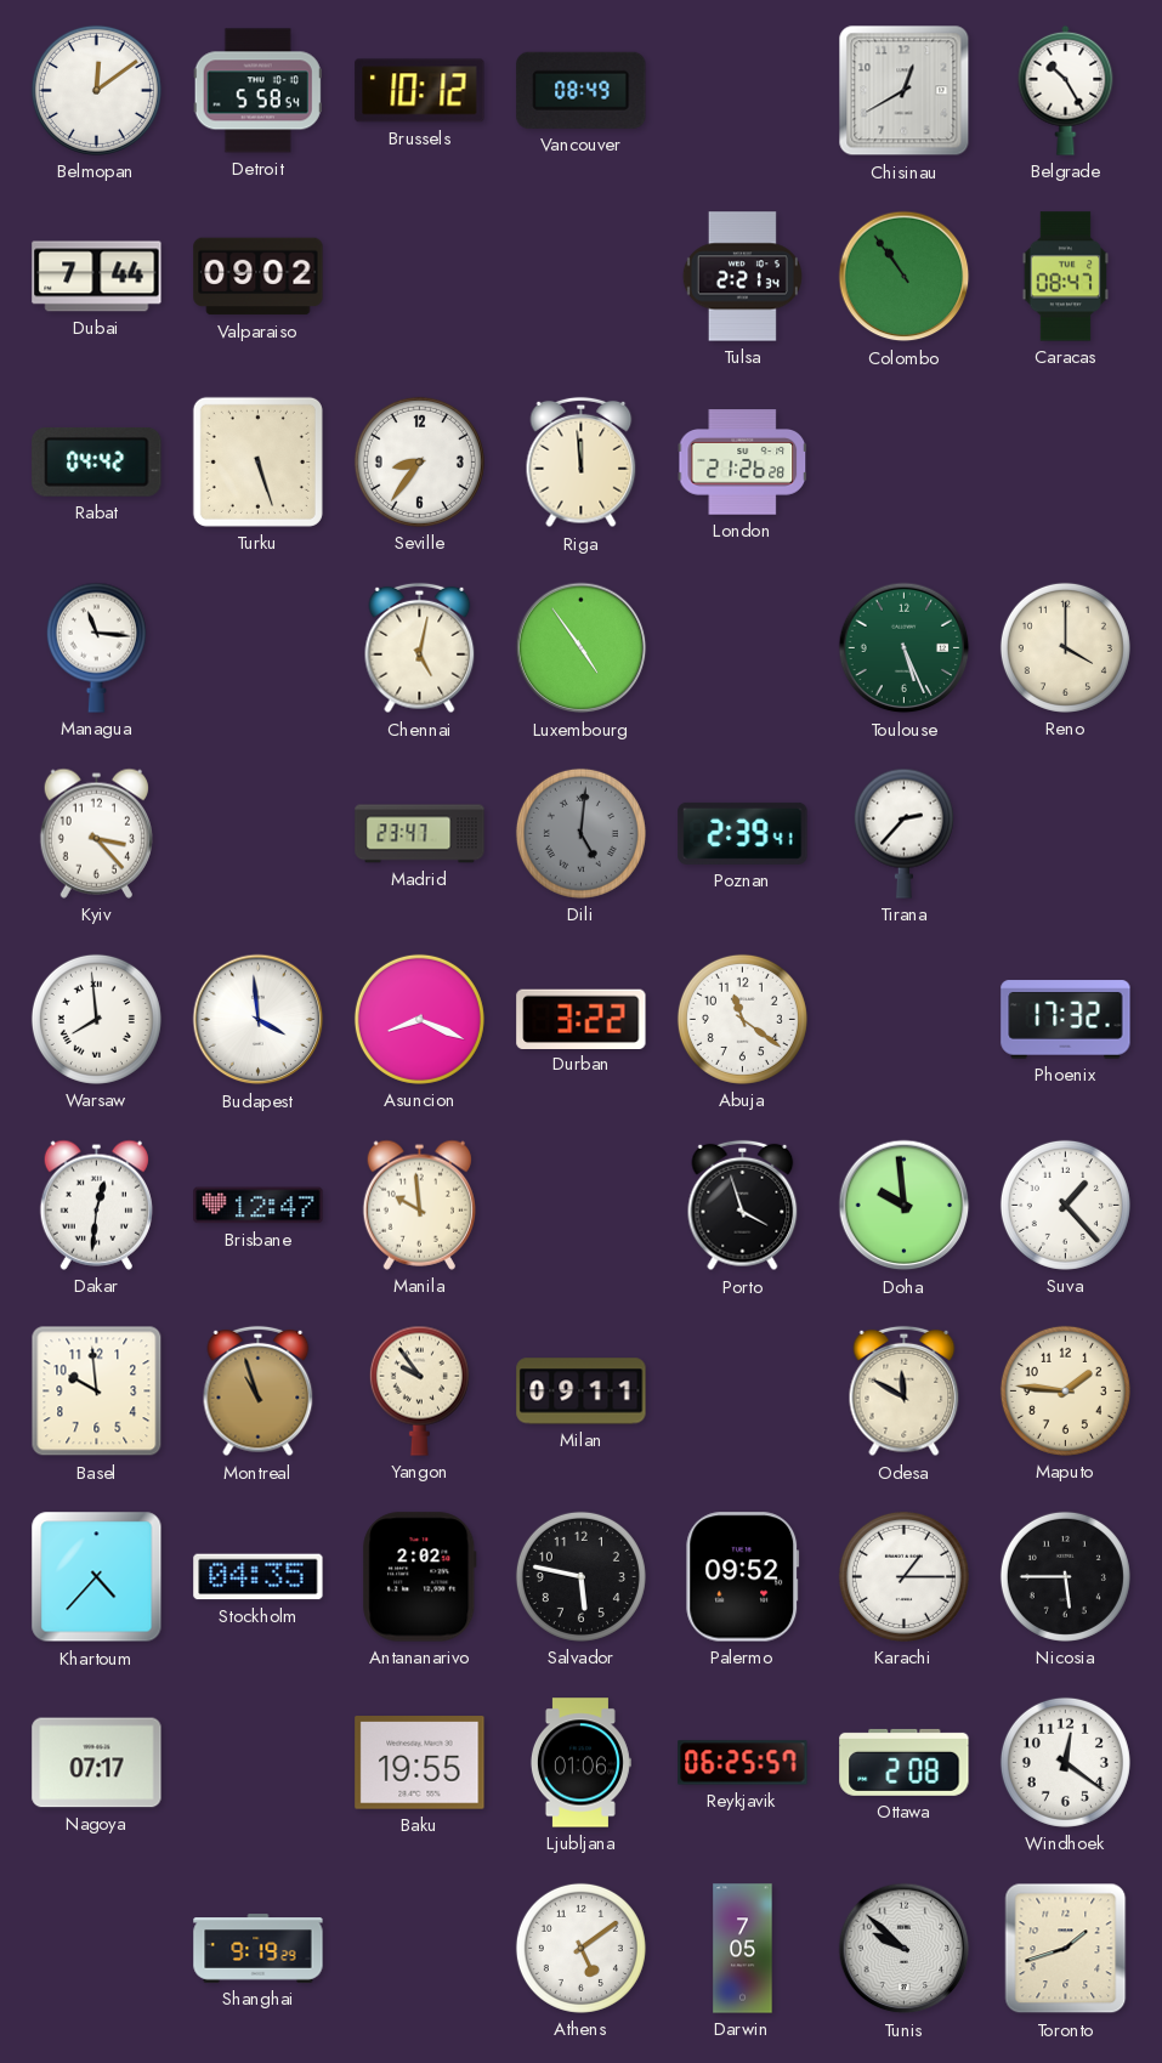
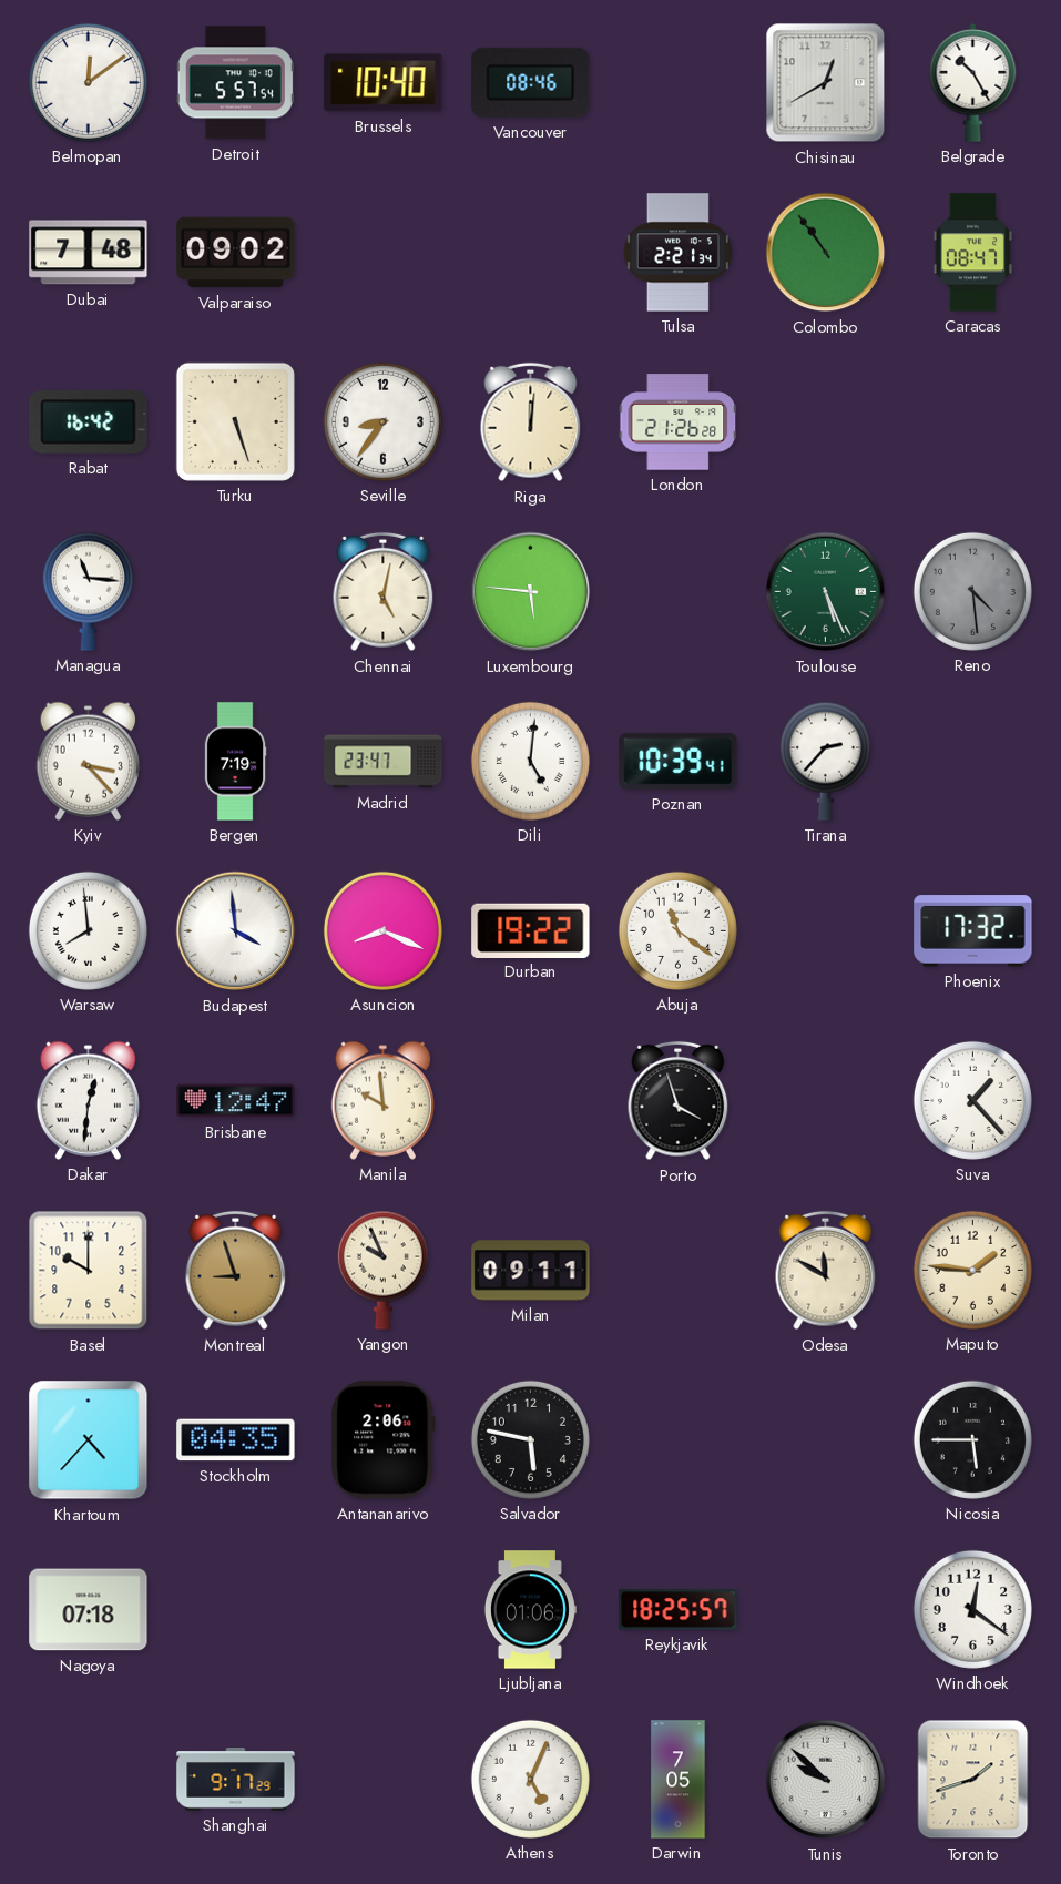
Detroit: 5:58 -> 5:57 (235, 83)
Brussels: 10:12 -> 10:40 (384, 83)
Vancouver: 08:49 -> 08:46 (531, 82)
Dubai: 7:44 -> 7:48 (89, 253)
Rabat: 04:42 -> 16:42 (89, 421)
Riga: 11:59 -> 12:01 (531, 422)
Luxembourg: 4:54 -> 5:46 (531, 592)
Reno: 4:00 -> 4:29 (972, 591)
Reno dial: cream -> grey (972, 591)
Bergen: none -> 7:19 (235, 762)
Dili dial: grey -> white (530, 761)
Poznan: 2:39 -> 10:39 (679, 761)
Durban: 3:22 -> 19:22 (531, 930)
Doha: 9:59 -> none (905, 1206)
Basel: 9:59 -> 10:00 (89, 1271)
Montreal: 10:57 -> 8:57 (236, 1271)
Yangon: 9:54 -> 9:56 (382, 1270)
Antananarivo: 2:02 -> 2:06 (384, 1440)
Palermo: 09:52 -> none (743, 1577)
Karachi: 1:15 -> none (903, 1576)
Nagoya: 07:17 -> 07:18 (89, 1610)
Baku: 19:55 -> none (420, 1763)
Reykjavik: 06:25 -> 18:25 (679, 1610)
Ottawa: 2:08 -> none (905, 1762)
Shanghai: 9:19 -> 9:17 (236, 1780)
Athens: 5:09 -> 5:04 (530, 1779)
